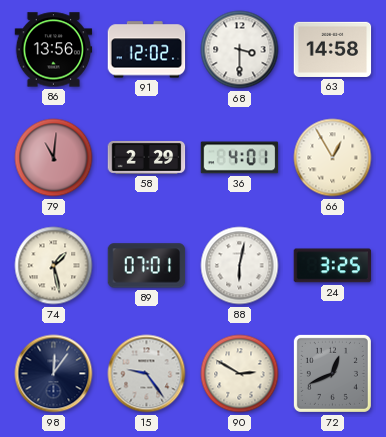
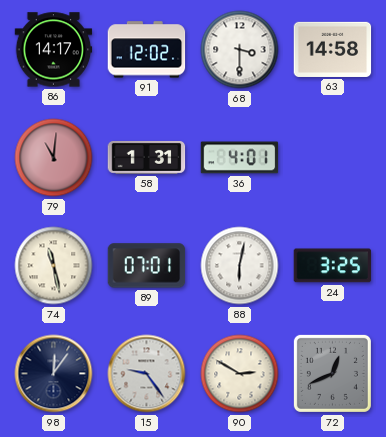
86: 13:56 -> 14:17 (54, 50)
58: 2:29 -> 1:31 (147, 157)
66: 12:55 -> none (333, 158)
74: 1:28 -> 11:28 (54, 266)
